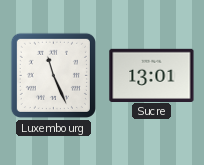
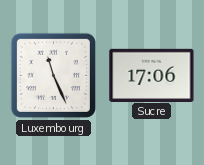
Sucre: 13:01 -> 17:06 (152, 75)
